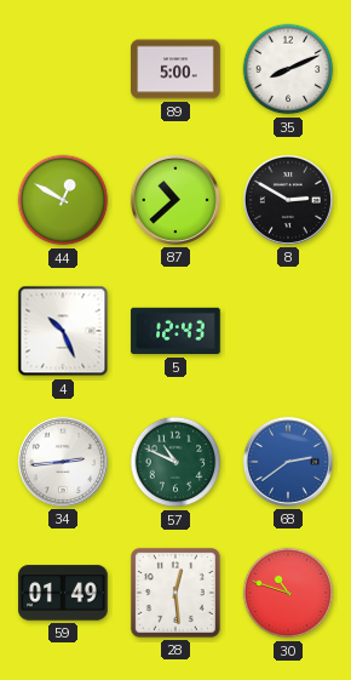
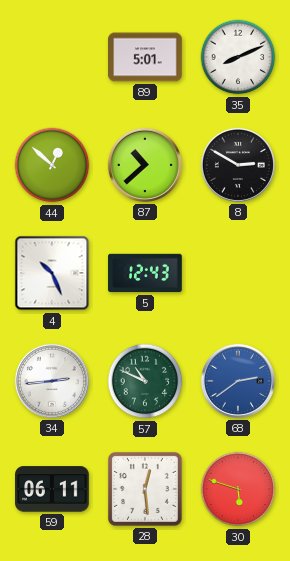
89: 5:00 -> 5:01 (145, 57)
44: 12:50 -> 12:52 (52, 165)
59: 01:49 -> 06:11 (52, 489)
30: 10:48 -> 5:48 (238, 489)
